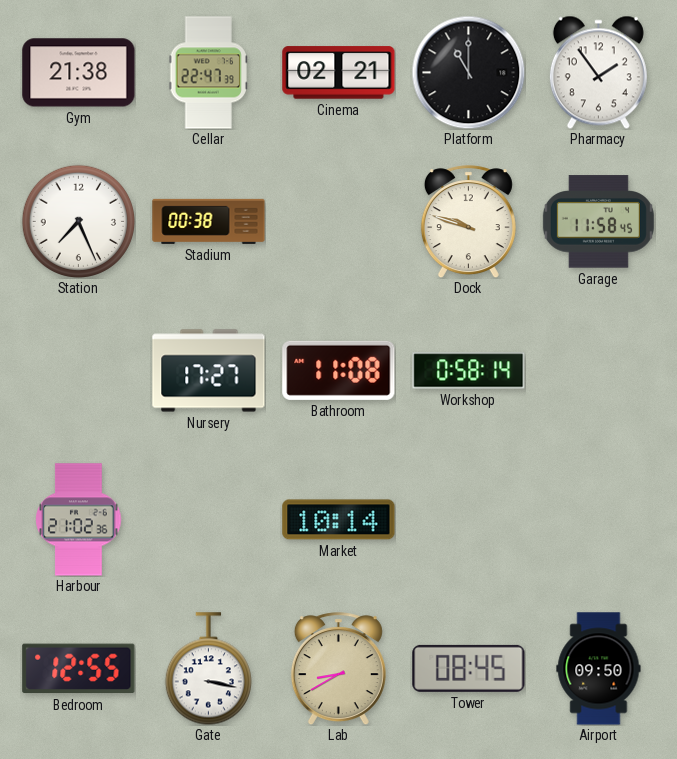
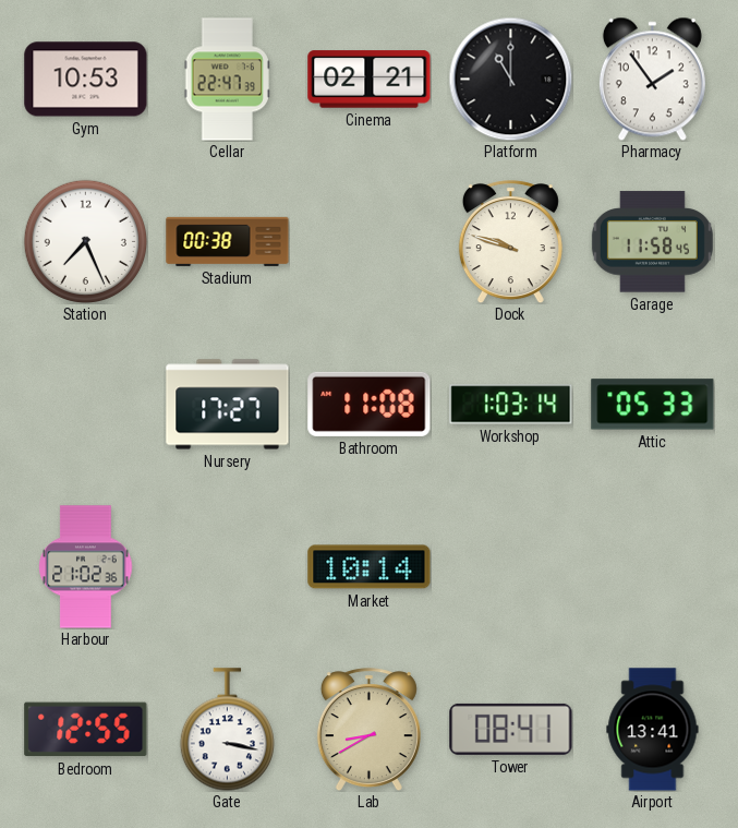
Gym: 21:38 -> 10:53 (86, 80)
Workshop: 0:58 -> 1:03 (511, 405)
Attic: none -> 05:33 (653, 405)
Tower: 08:45 -> 08:41 (511, 729)
Airport: 09:50 -> 13:41 (653, 730)
